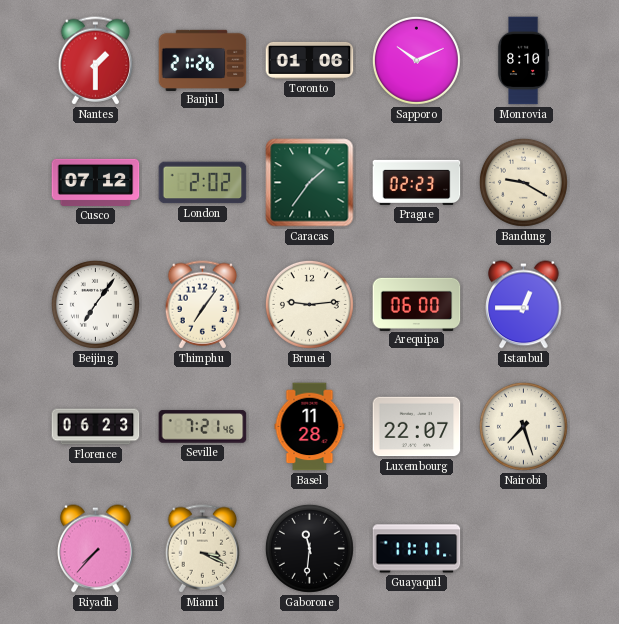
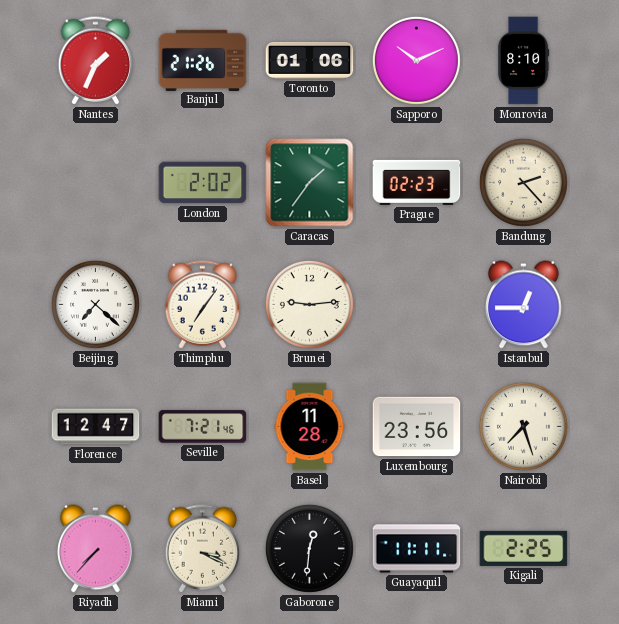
Nantes: 1:30 -> 1:34 (96, 61)
Cusco: 07:12 -> none (96, 182)
Bandung: 9:20 -> 2:23 (523, 182)
Beijing: 7:06 -> 7:22 (95, 304)
Arequipa: 06:00 -> none (417, 304)
Florence: 06:23 -> 12:47 (96, 427)
Luxembourg: 22:07 -> 23:56 (417, 427)
Gaborone: 11:31 -> 12:31 (309, 548)
Kigali: none -> 2:25 (524, 548)
